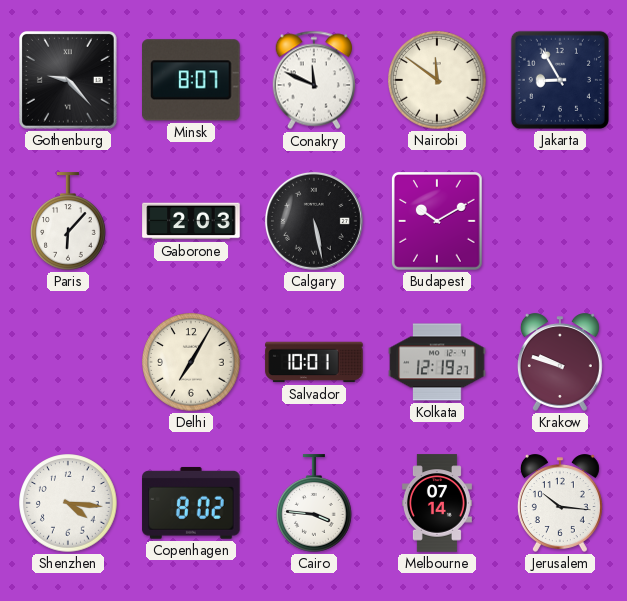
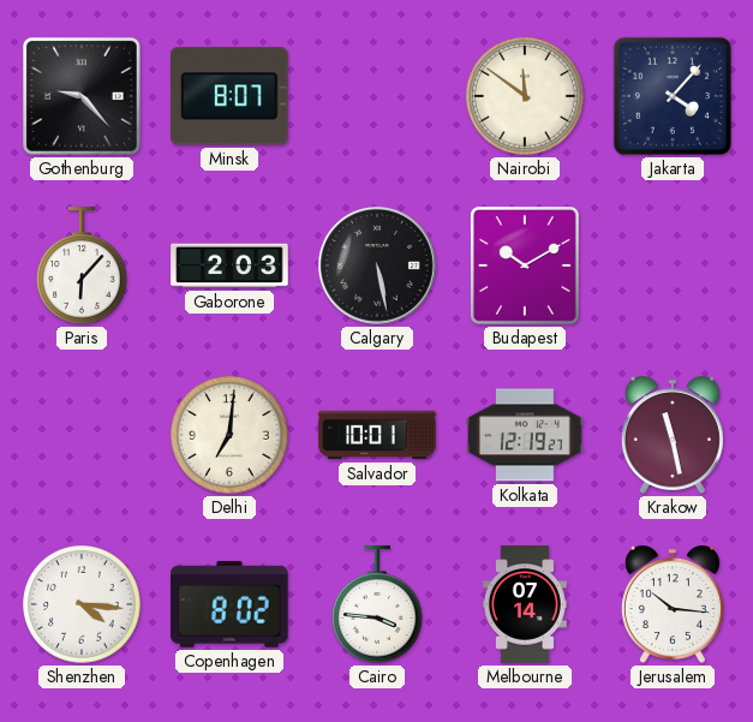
Conakry: 11:49 -> none (313, 80)
Jakarta: 8:55 -> 4:07 (673, 96)
Delhi: 7:05 -> 7:01 (229, 435)
Krakow: 9:48 -> 11:28 (673, 435)
